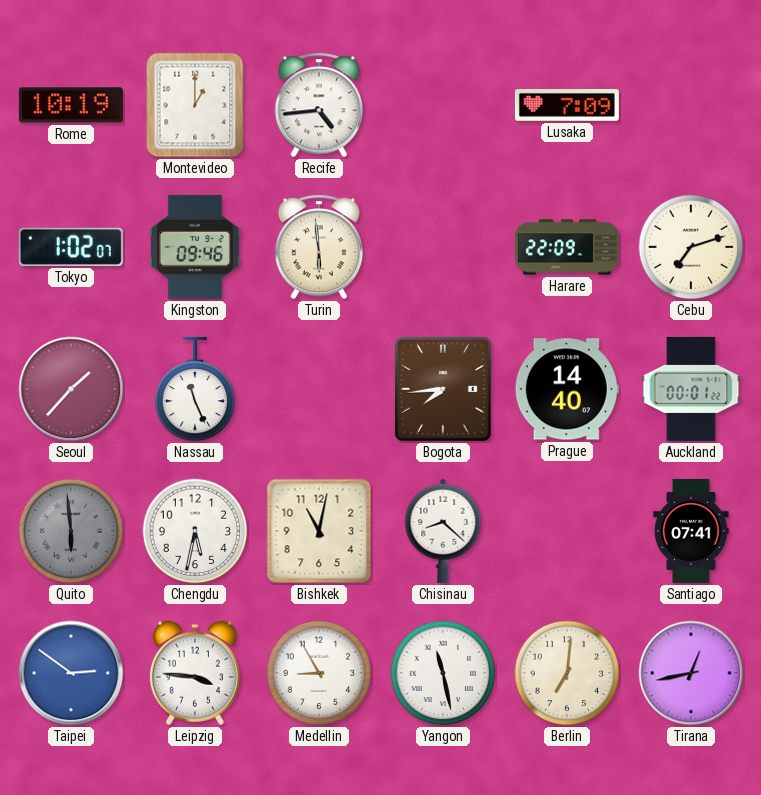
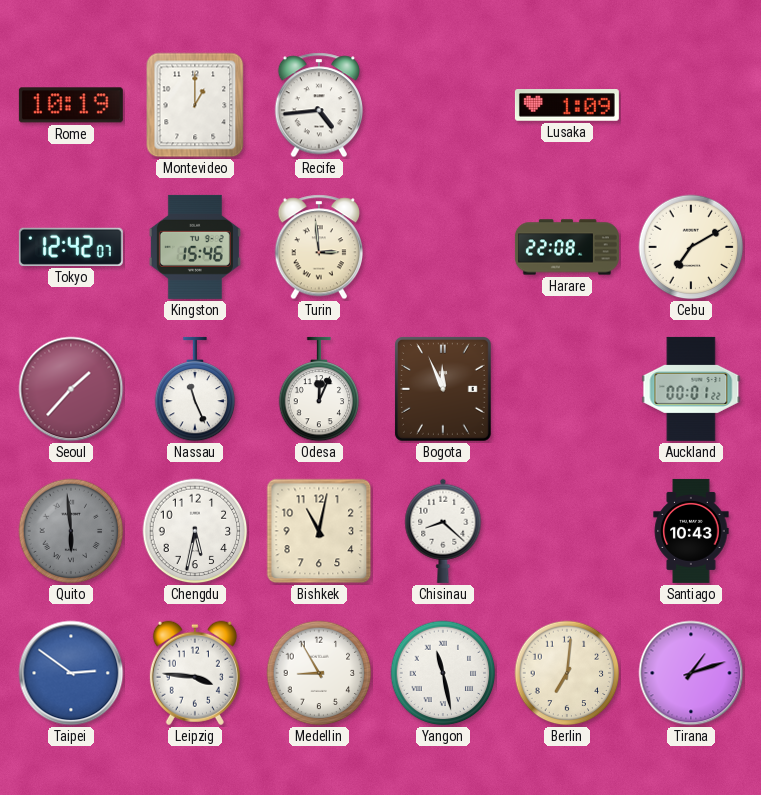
Lusaka: 7:09 -> 1:09 (567, 105)
Tokyo: 1:02 -> 12:42 (71, 247)
Kingston: 09:46 -> 15:46 (195, 247)
Turin: 5:59 -> 2:59 (318, 247)
Harare: 22:09 -> 22:08 (567, 247)
Cebu: 7:12 -> 7:10 (691, 247)
Odesa: none -> 12:04 (319, 389)
Bogota: 7:44 -> 11:56 (443, 390)
Prague: 14:40 -> none (567, 389)
Santiago: 07:41 -> 10:43 (691, 531)
Tirana: 12:43 -> 1:12 (691, 673)
